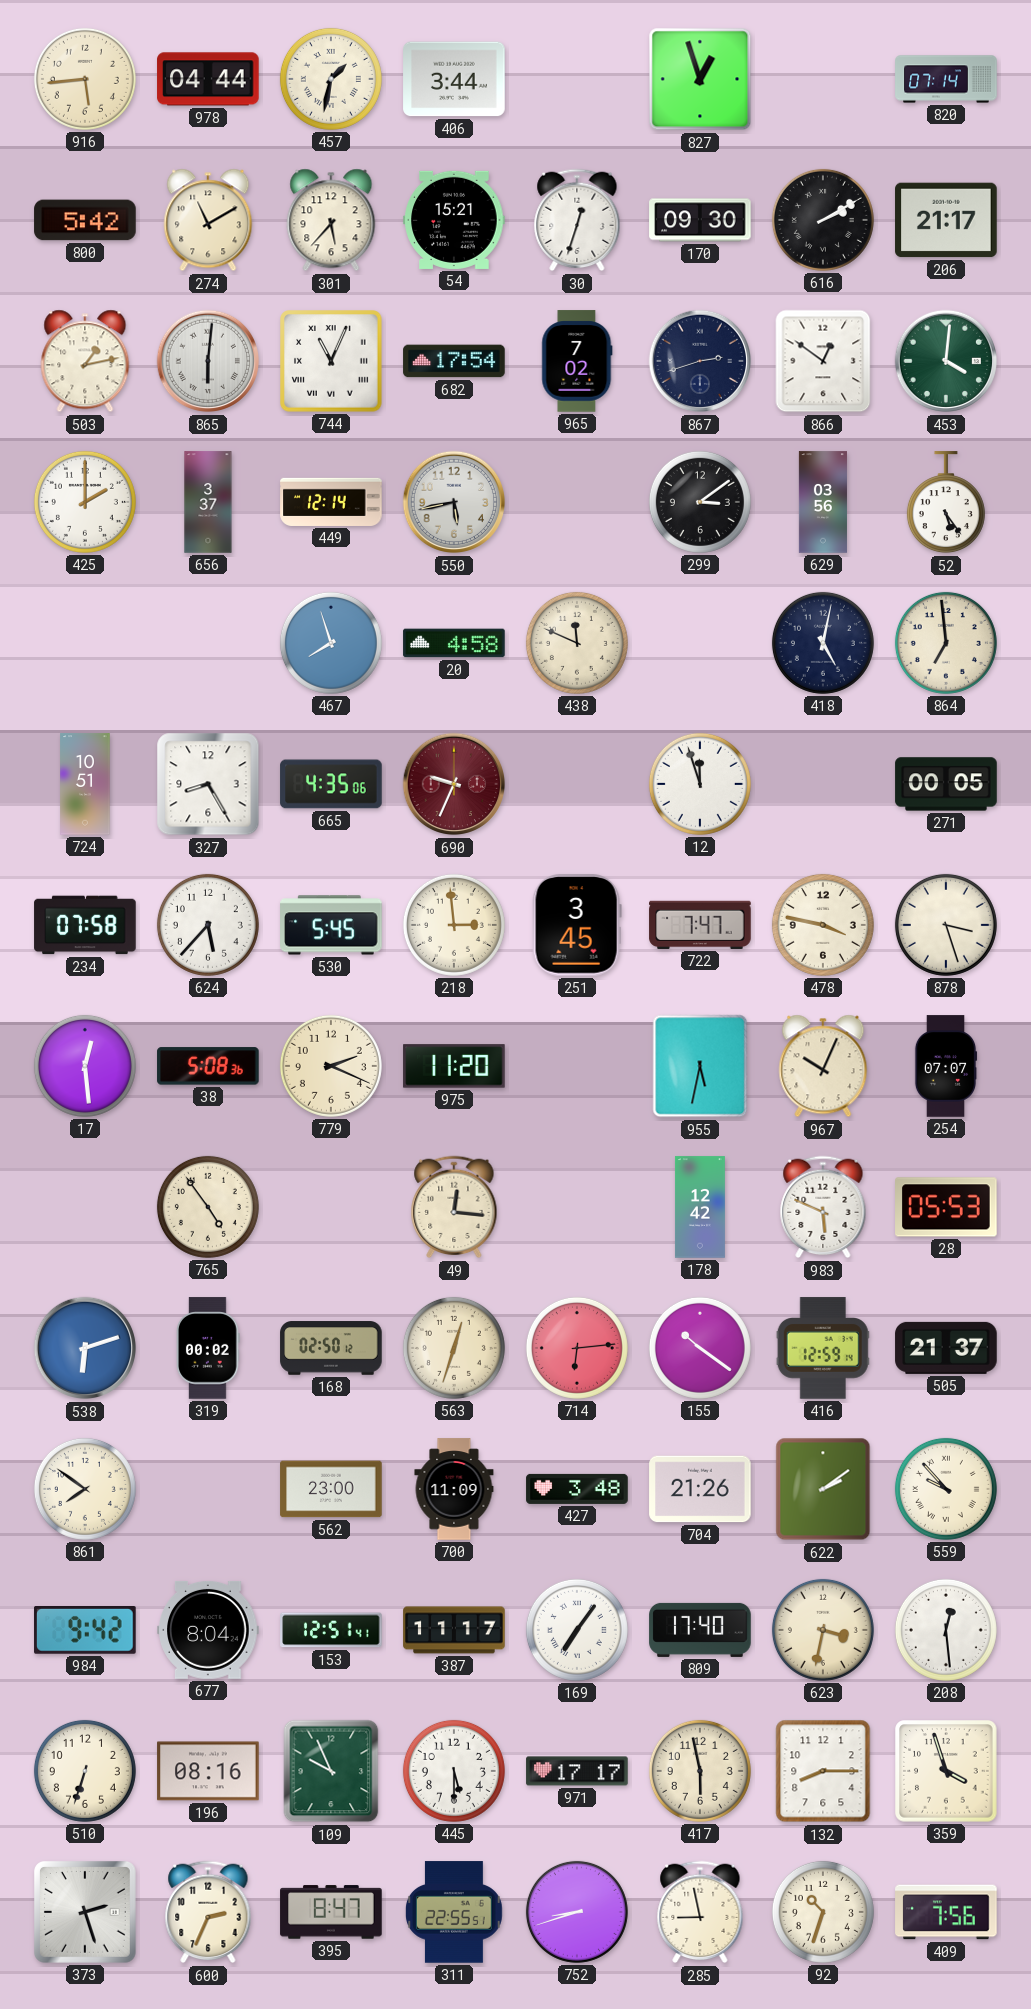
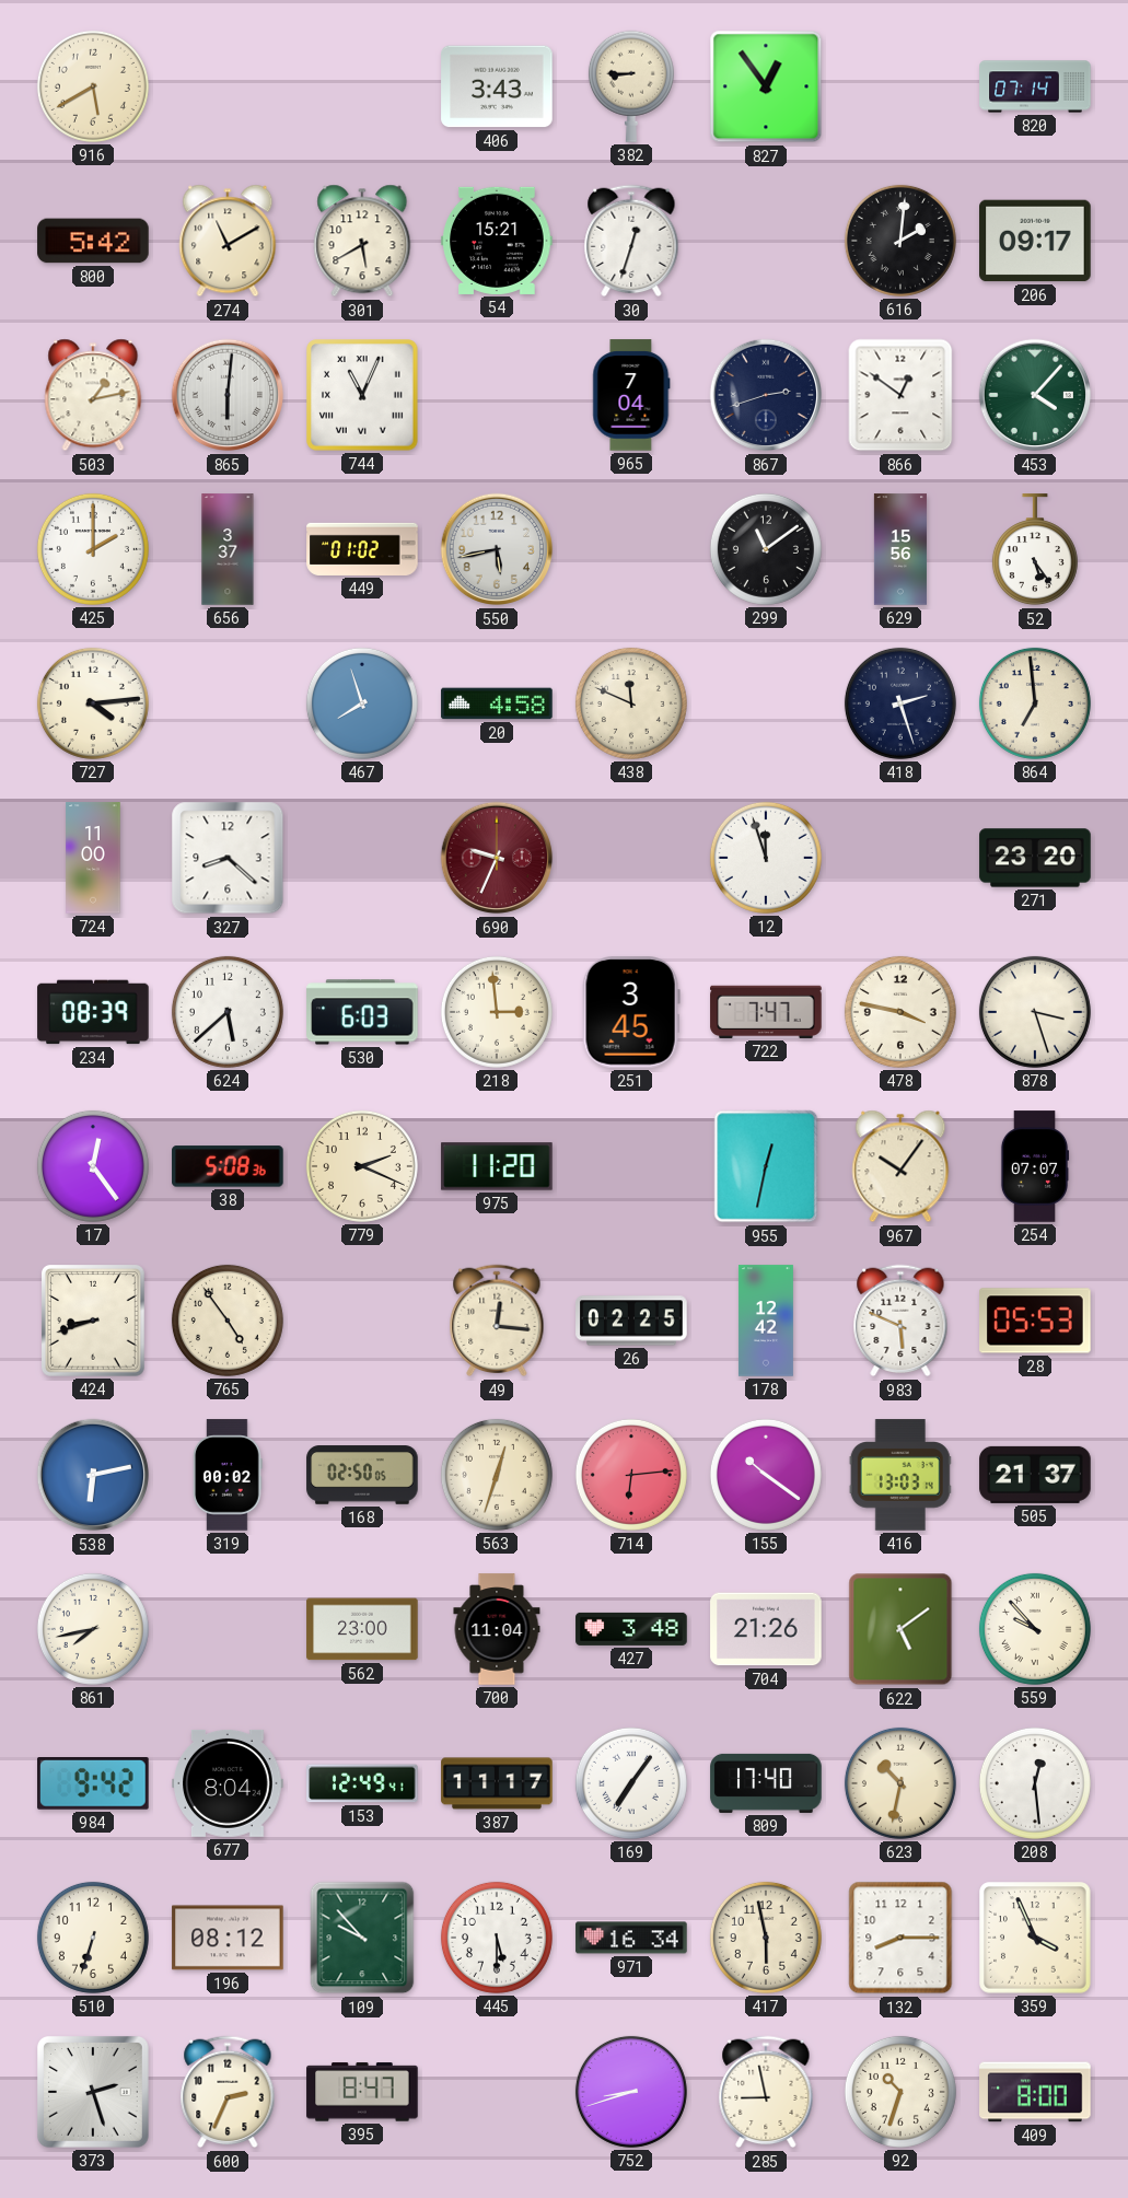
916: 5:44 -> 5:40 (93, 86)
978: 04:44 -> none (208, 79)
457: 1:32 -> none (331, 79)
406: 3:44 -> 3:43 (497, 86)
382: none -> 8:45 (631, 86)
827: 12:57 -> 12:54 (766, 86)
301: 5:37 -> 5:40 (362, 241)
170: 09:30 -> none (700, 220)
616: 2:10 -> 2:01 (900, 241)
206: 21:17 -> 09:17 (1035, 241)
682: 17:54 -> none (454, 361)
965: 7:02 -> 7:04 (631, 395)
453: 4:01 -> 4:07 (1035, 395)
449: 12:14 -> 01:02 (362, 549)
299: 3:09 -> 11:09 (766, 549)
629: 03:56 -> 15:56 (900, 549)
727: none -> 4:14 (93, 703)
418: 5:02 -> 2:27 (900, 703)
724: 10:51 -> 11:00 (93, 858)
327: 8:25 -> 8:22 (228, 858)
665: 4:35 -> none (331, 784)
271: 00:05 -> 23:20 (1035, 858)
234: 07:58 -> 08:39 (93, 1012)
624: 5:37 -> 5:38 (228, 1012)
530: 5:45 -> 6:03 (362, 1012)
17: 12:29 -> 12:24 (93, 1166)
955: 5:32 -> 12:32 (766, 1166)
967: 10:04 -> 10:06 (900, 1166)
424: none -> 8:42 (93, 1322)
26: none -> 02:25 (631, 1321)
538: 6:12 -> 6:13 (93, 1475)
168: 02:50:12 -> 02:50:05 (362, 1475)
416: 12:59 -> 13:03 (900, 1475)
861: 7:51 -> 7:43 (93, 1629)
700: 11:09 -> 11:04 (497, 1629)
622: 2:09 -> 5:09 (900, 1629)
153: 12:51 -> 12:49 (362, 1783)
623: 3:32 -> 10:32 (900, 1783)
196: 08:16 -> 08:12 (228, 1938)
109: 9:56 -> 9:53 (362, 1938)
971: 17:17 -> 16:34 (631, 1938)
359: 3:57 -> 3:56 (1035, 1938)
311: 22:55 -> none (454, 1912)
409: 7:56 -> 8:00 (1035, 2092)
